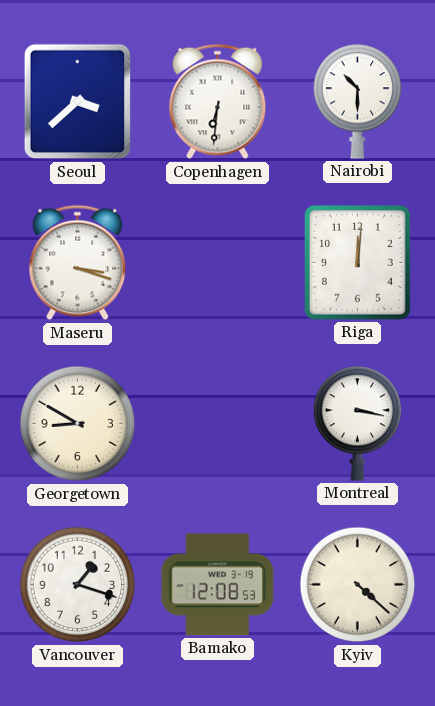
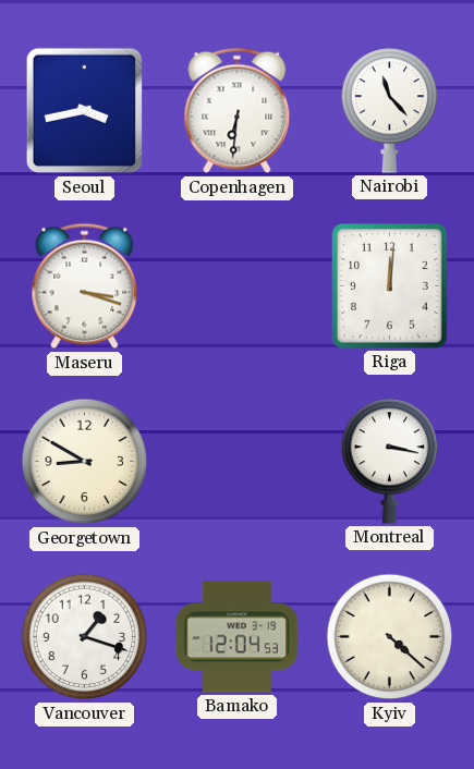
Seoul: 3:38 -> 3:43 (85, 111)
Nairobi: 10:30 -> 11:23 (390, 111)
Bamako: 12:08 -> 12:04 (236, 637)
